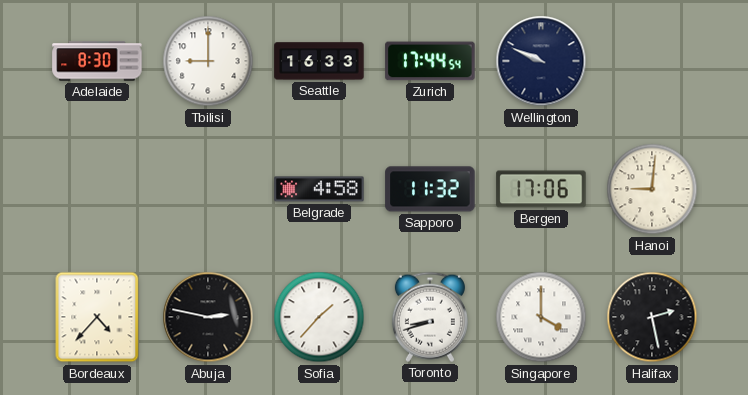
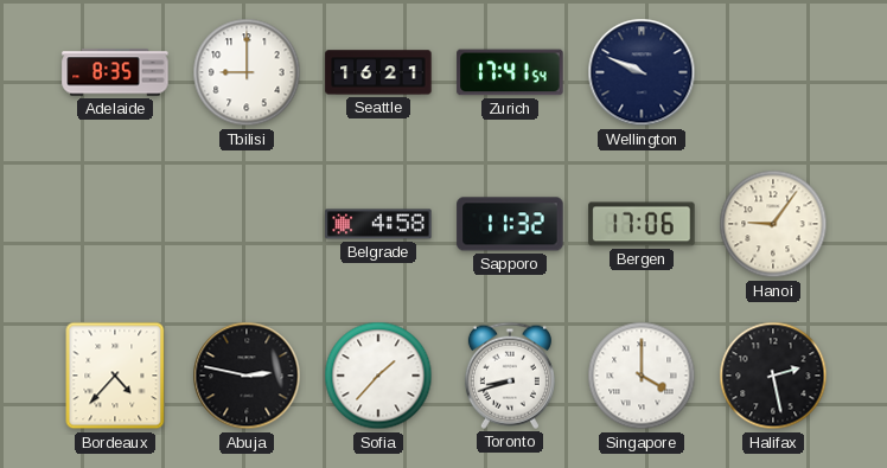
Adelaide: 8:30 -> 8:35 (115, 72)
Seattle: 16:33 -> 16:21 (378, 72)
Zurich: 17:44 -> 17:41 (510, 72)
Hanoi: 9:01 -> 9:06 (773, 224)
